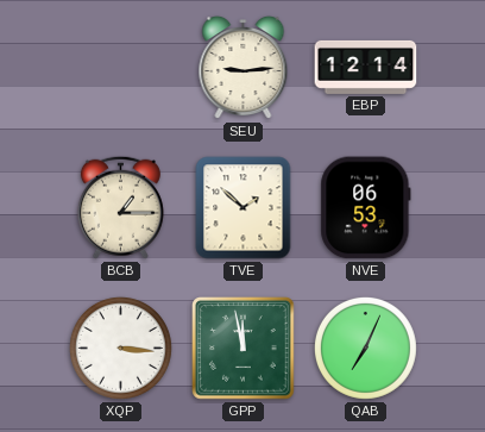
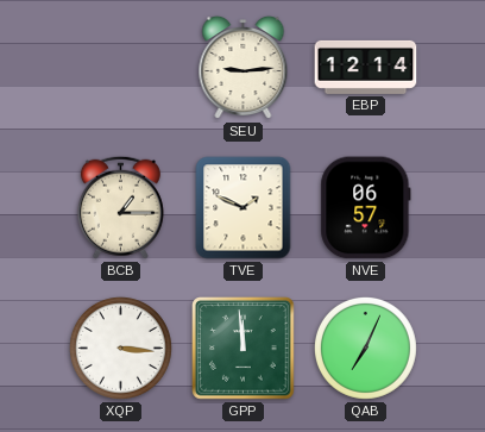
TVE: 1:52 -> 1:49 (244, 208)
NVE: 06:53 -> 06:57 (366, 208)
GPP: 11:58 -> 11:59 (244, 349)
